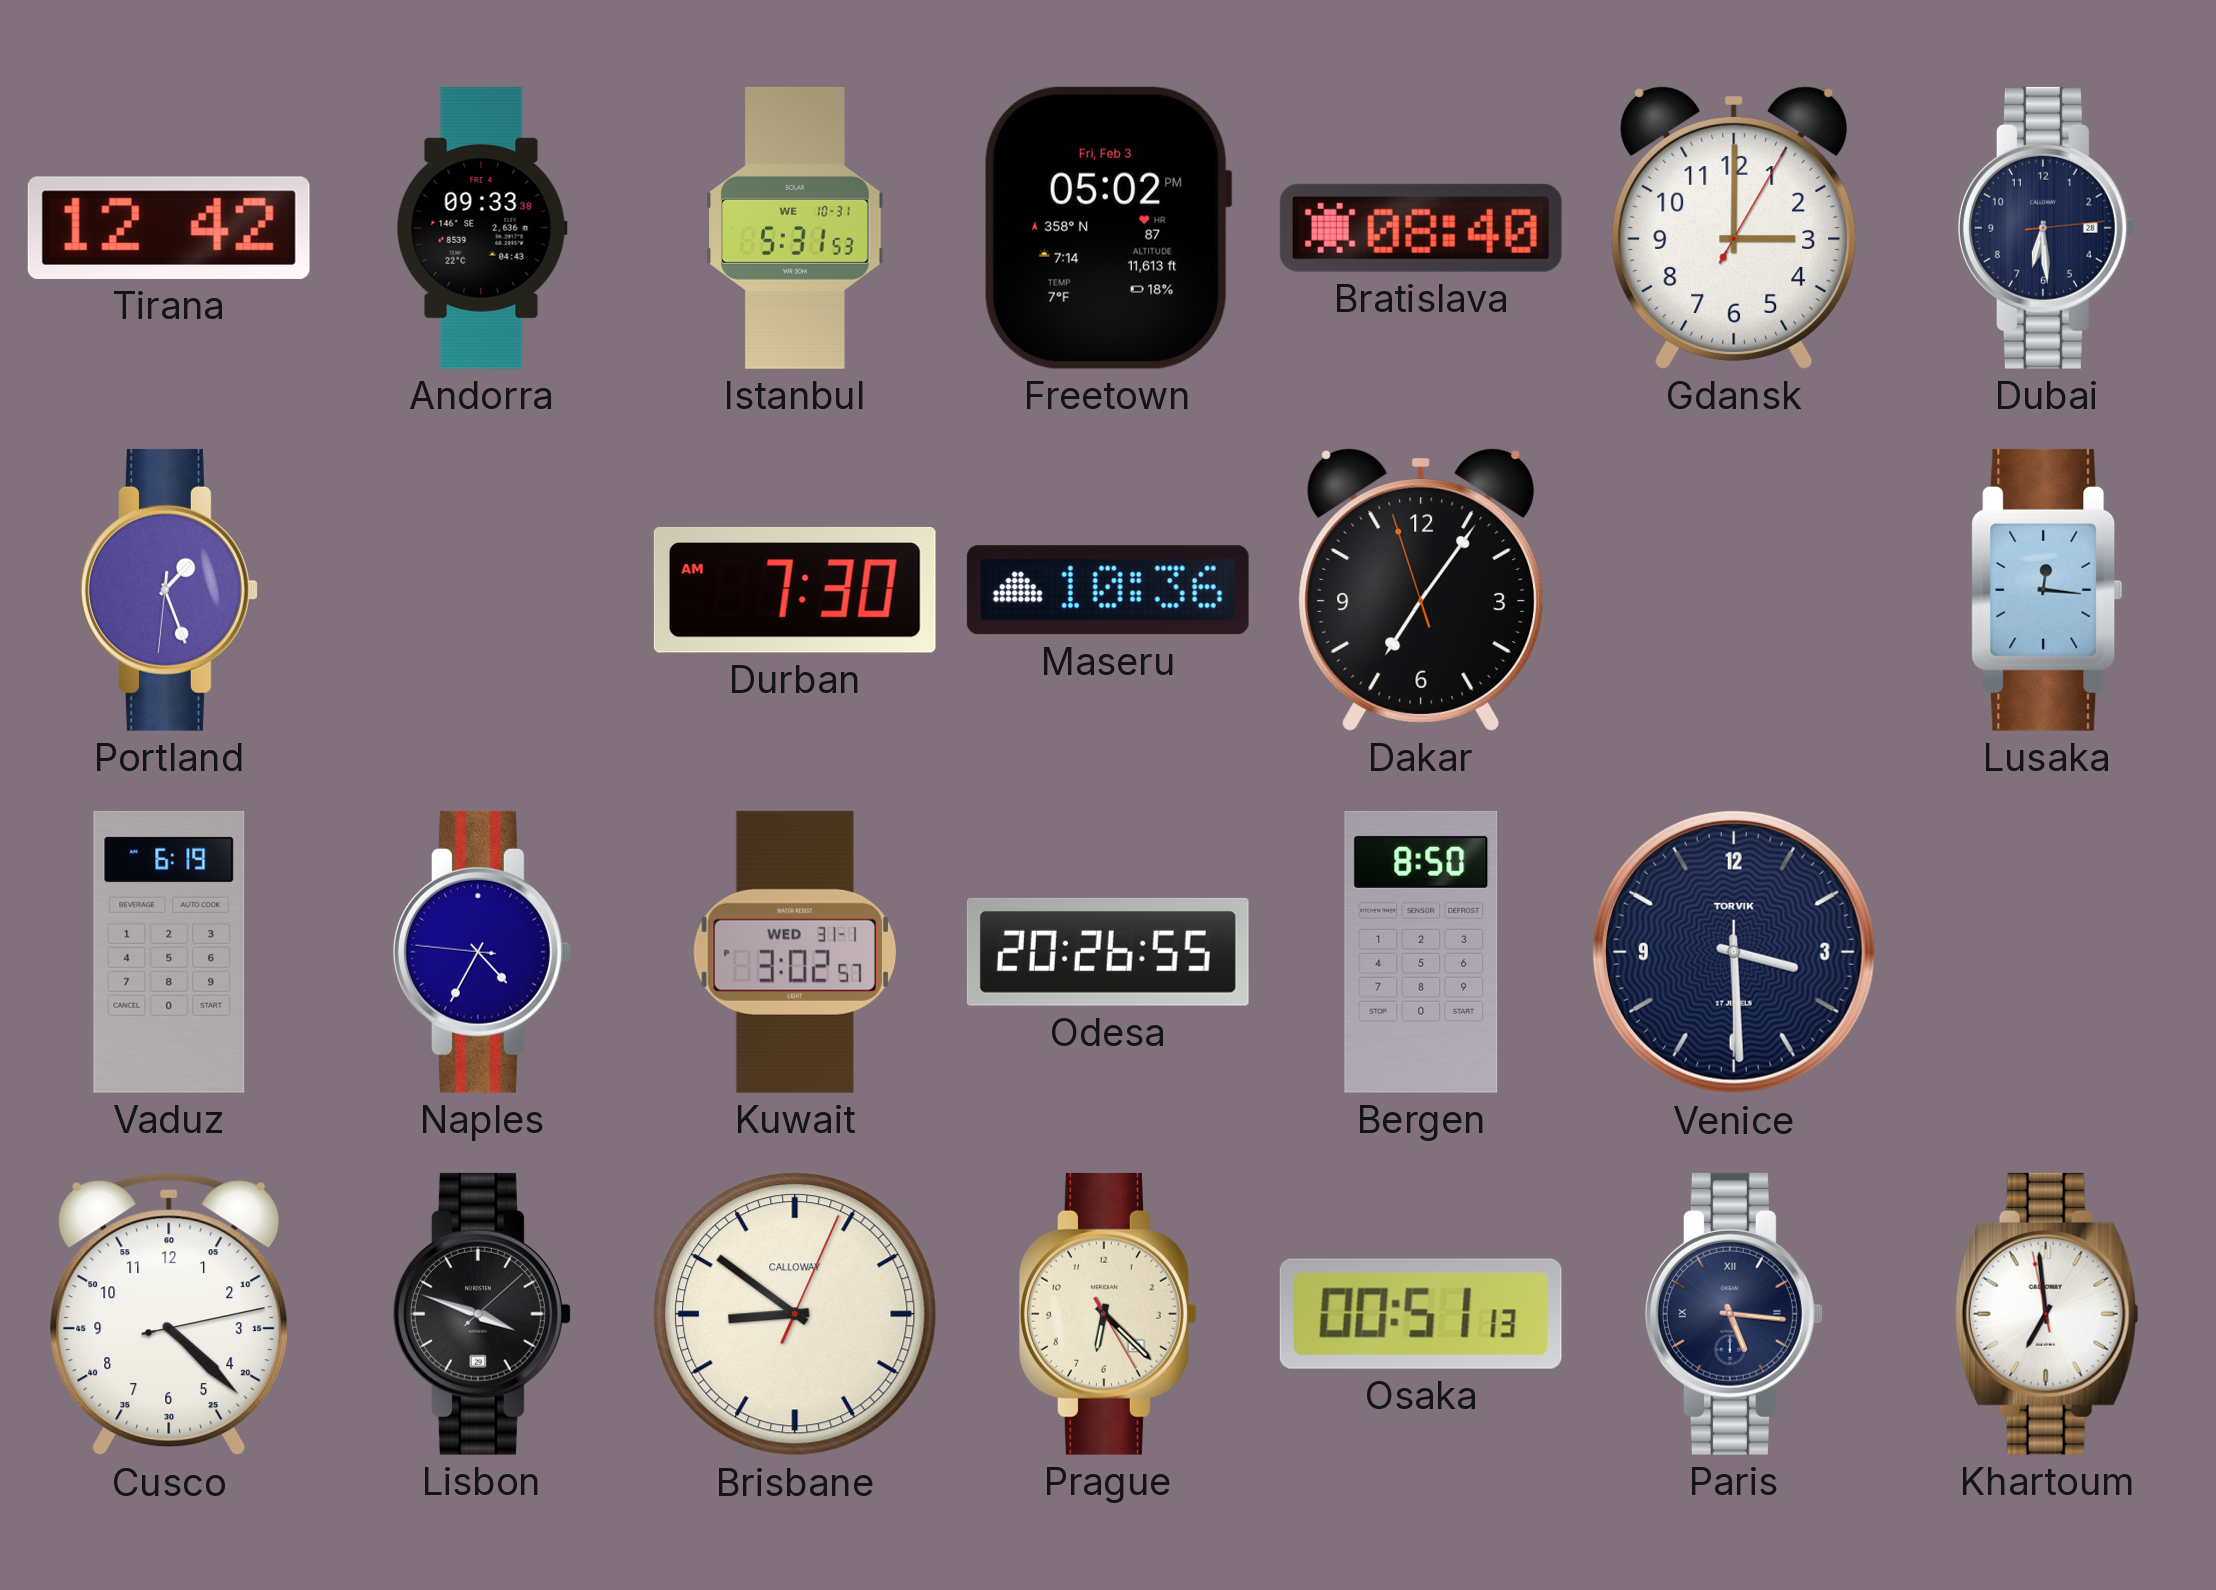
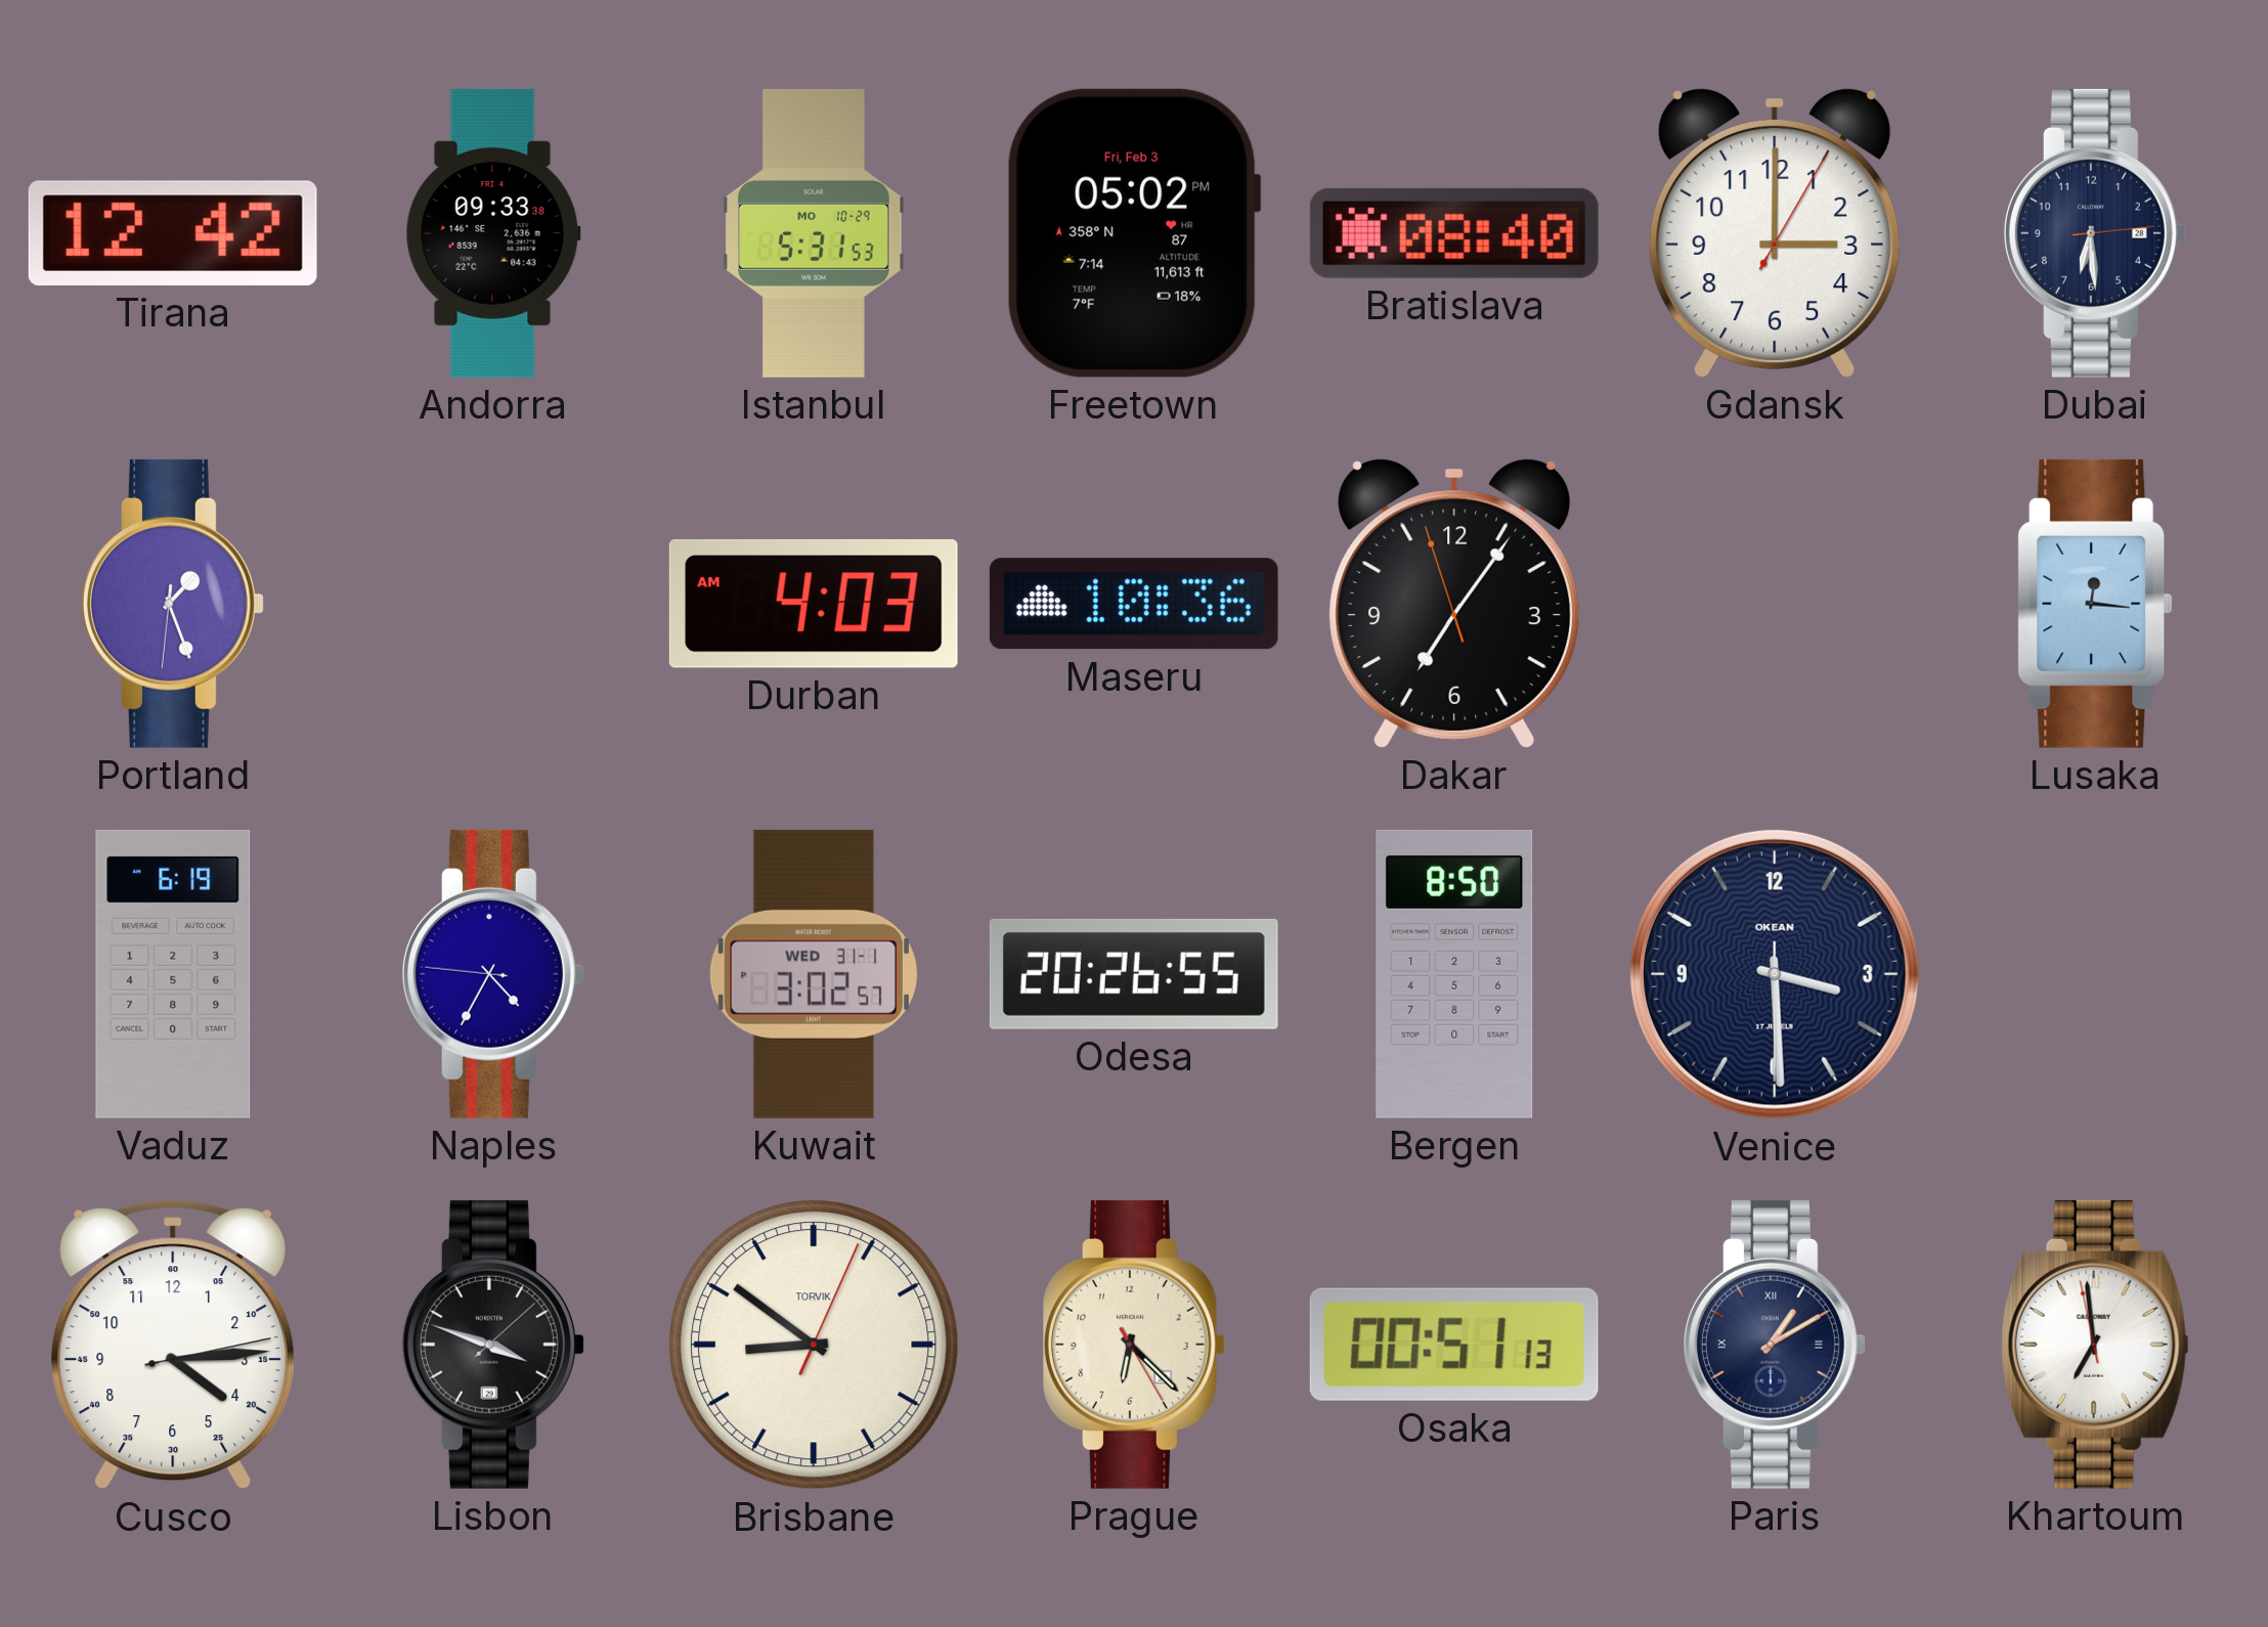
Istanbul date: WE 10-31 -> MO 10-29 (814, 233)
Durban: 7:30 -> 4:03 (814, 604)
Venice brand: TORVIK -> OKEAN (1775, 974)
Cusco: 4:22 -> 4:14 (173, 1345)
Brisbane brand: CALLOWAY -> TORVIK (814, 1345)
Paris: 5:16 -> 1:10 (1775, 1345)
